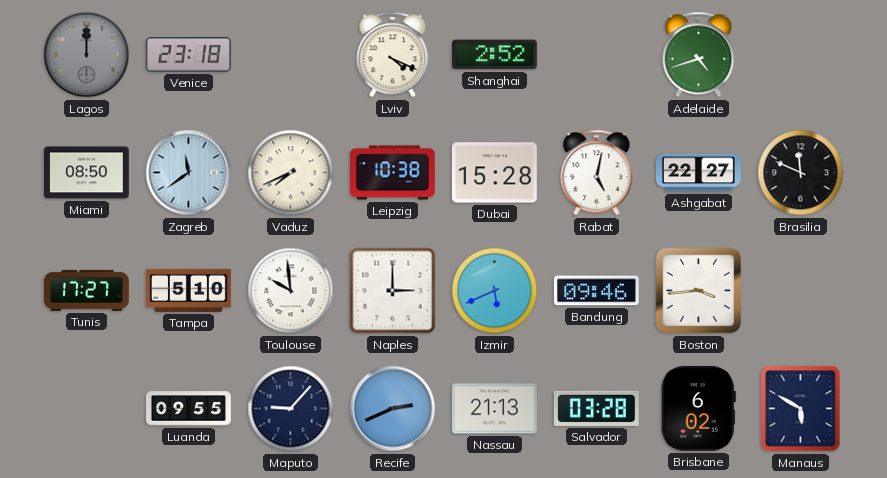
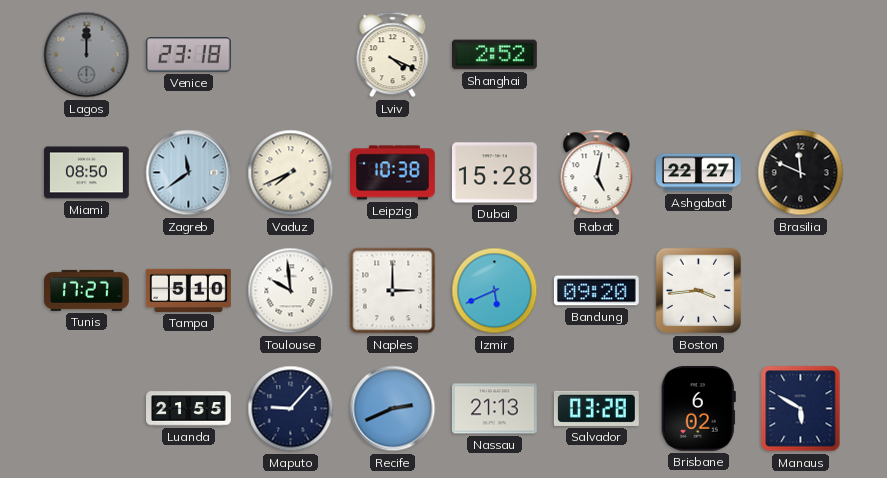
Adelaide: 4:42 -> none (699, 55)
Bandung: 09:46 -> 09:20 (596, 291)
Luanda: 09:55 -> 21:55 (189, 409)
